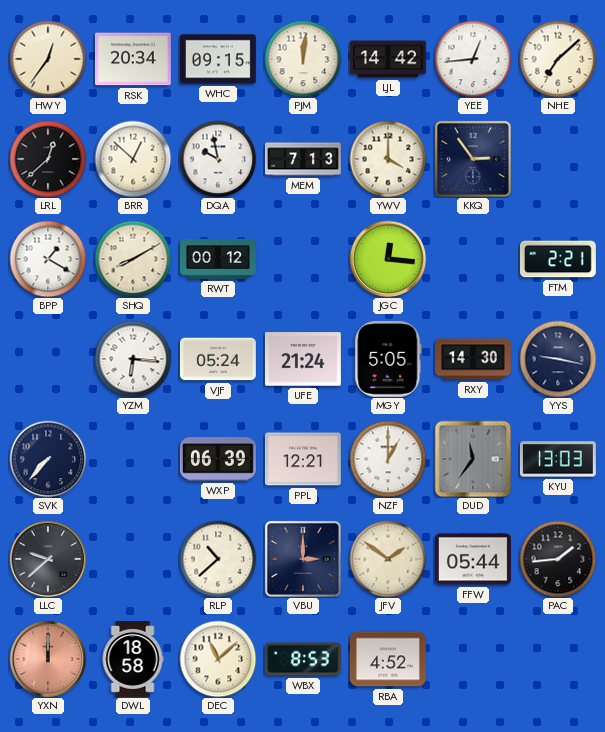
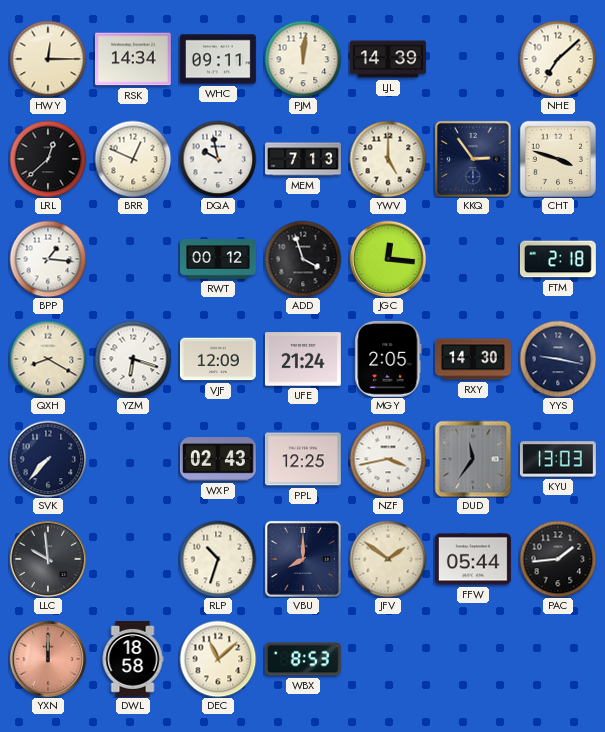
HWY: 12:36 -> 12:15 (48, 59)
RSK: 20:34 -> 14:34 (133, 59)
WHC: 09:15 -> 09:11 (219, 59)
LJL: 14:42 -> 14:39 (389, 59)
YEE: 12:44 -> none (473, 59)
BRR: 12:52 -> 12:49 (133, 159)
YWV: 4:00 -> 5:00 (388, 159)
CHT: none -> 3:48 (558, 159)
BPP: 1:20 -> 1:16 (48, 259)
SHQ: 8:10 -> none (133, 259)
ADD: none -> 3:57 (303, 259)
FTM: 2:21 -> 2:18 (558, 259)
QXH: none -> 8:20 (48, 359)
YZM: 6:16 -> 6:18 (133, 359)
VJF: 05:24 -> 12:09 (218, 359)
MGY: 5:05 -> 2:05 (388, 359)
WXP: 06:39 -> 02:43 (219, 459)
PPL: 12:21 -> 12:25 (303, 459)
NZF: 1:00 -> 3:43 (388, 459)
LLC: 9:38 -> 9:59 (48, 559)
RLP: 10:38 -> 10:33 (218, 559)
VBU: 3:00 -> 8:00 (303, 559)
RBA: 4:52 -> none (388, 659)
